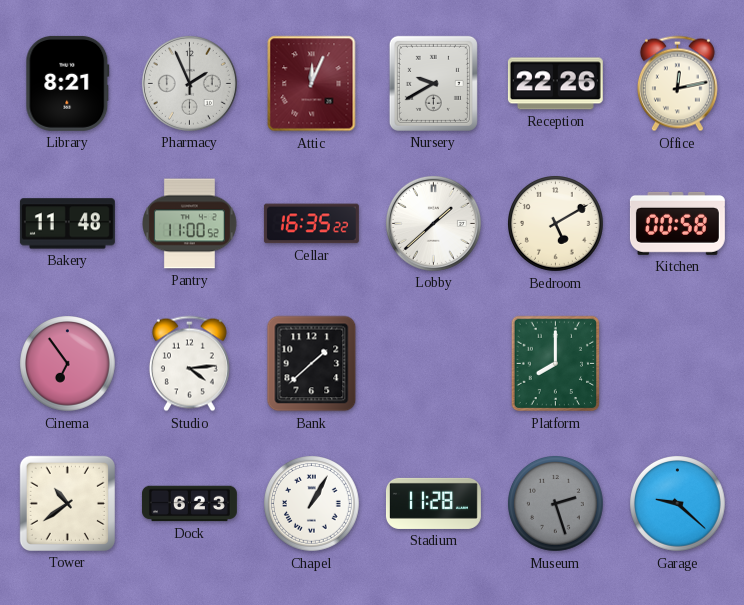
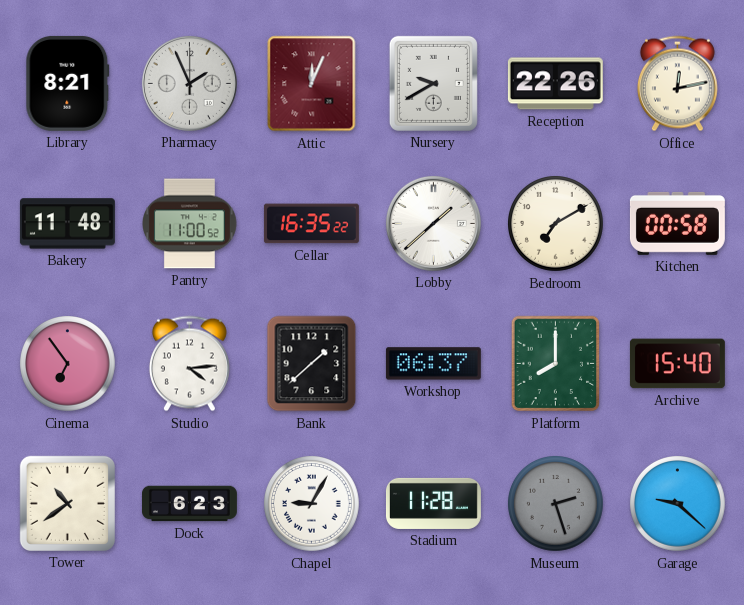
Bedroom: 5:10 -> 7:10 (556, 224)
Workshop: none -> 06:37 (433, 364)
Archive: none -> 15:40 (677, 364)
Chapel: 1:05 -> 9:05 (312, 504)
